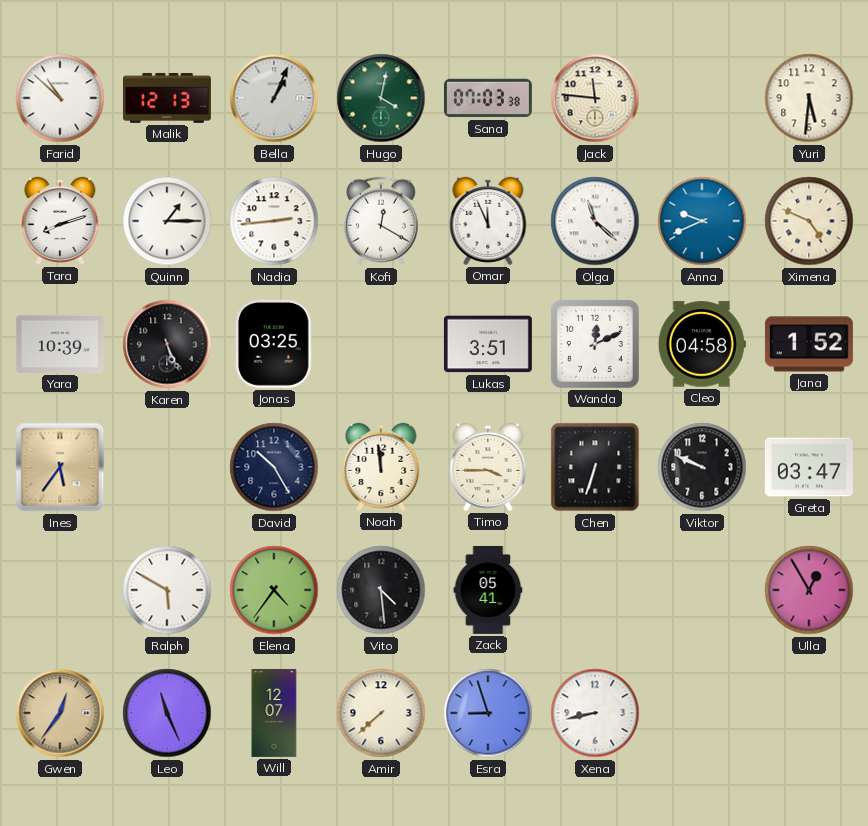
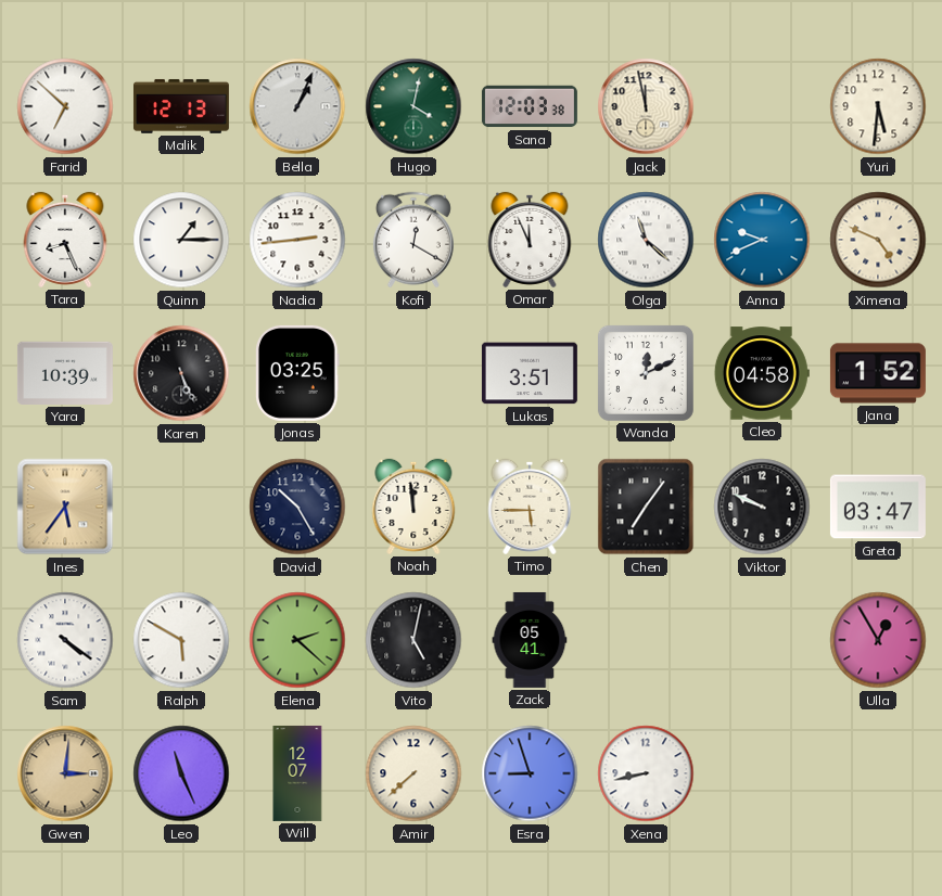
Farid: 10:52 -> 6:52 (65, 106)
Sana: 07:03 -> 12:03 (530, 106)
Jack: 11:46 -> 11:58 (646, 106)
Tara: 8:12 -> 8:26 (65, 240)
Timo: 3:45 -> 5:45 (530, 507)
Chen: 6:33 -> 7:06 (646, 507)
Sam: none -> 4:21 (65, 640)
Elena: 4:36 -> 2:22 (297, 640)
Vito: 4:29 -> 5:02 (413, 640)
Gwen: 12:36 -> 3:01 (65, 773)
